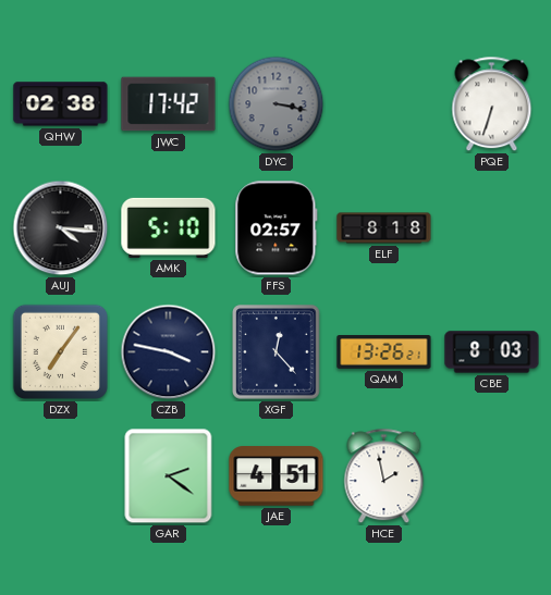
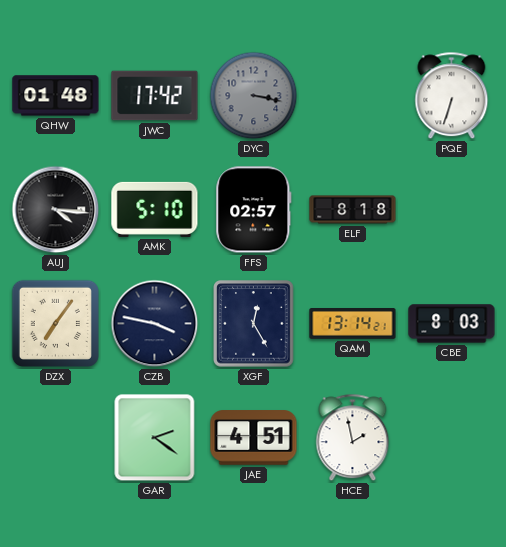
QHW: 02:38 -> 01:48 (56, 96)
XGF: 12:23 -> 12:25 (254, 324)
QAM: 13:26 -> 13:14 (353, 324)
